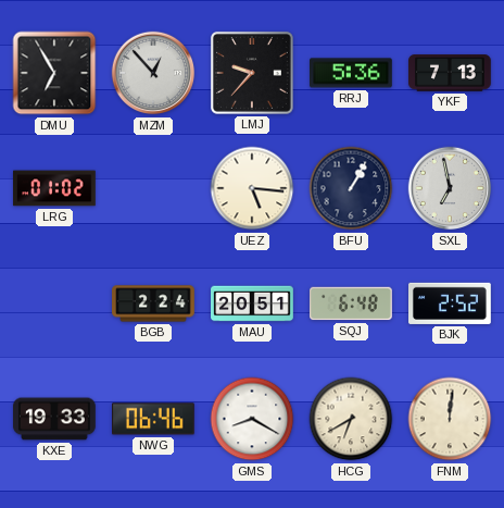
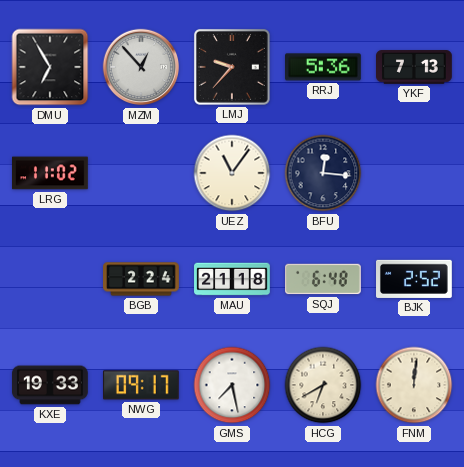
LRG: 01:02 -> 11:02 (51, 173)
UEZ: 5:16 -> 11:06 (232, 173)
BFU: 1:05 -> 12:16 (323, 173)
SXL: 6:58 -> none (450, 188)
MAU: 20:51 -> 21:18 (232, 279)
NWG: 06:46 -> 09:17 (142, 385)
GMS: 8:20 -> 7:28 (232, 385)
